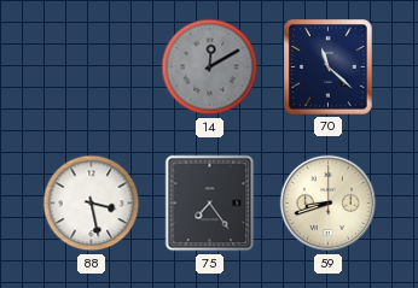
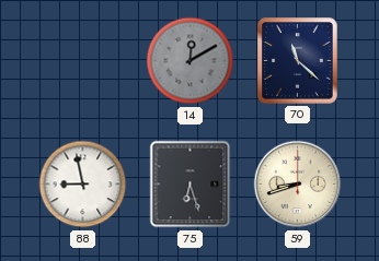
88: 3:28 -> 8:58 (83, 185)
75: 7:24 -> 6:27 (191, 185)
